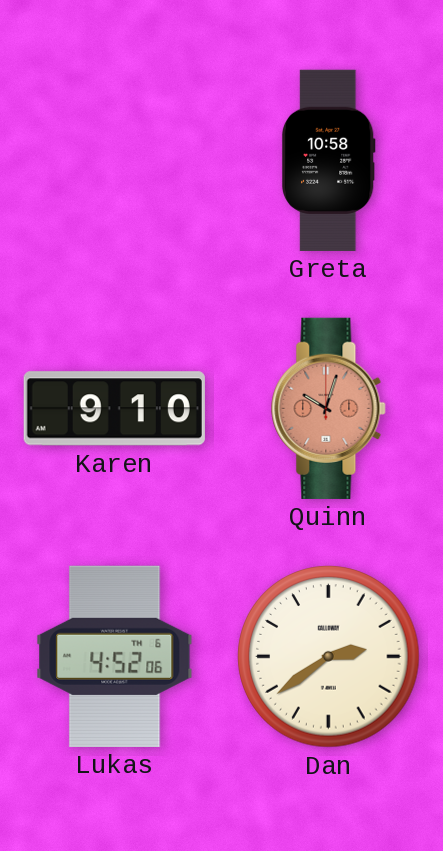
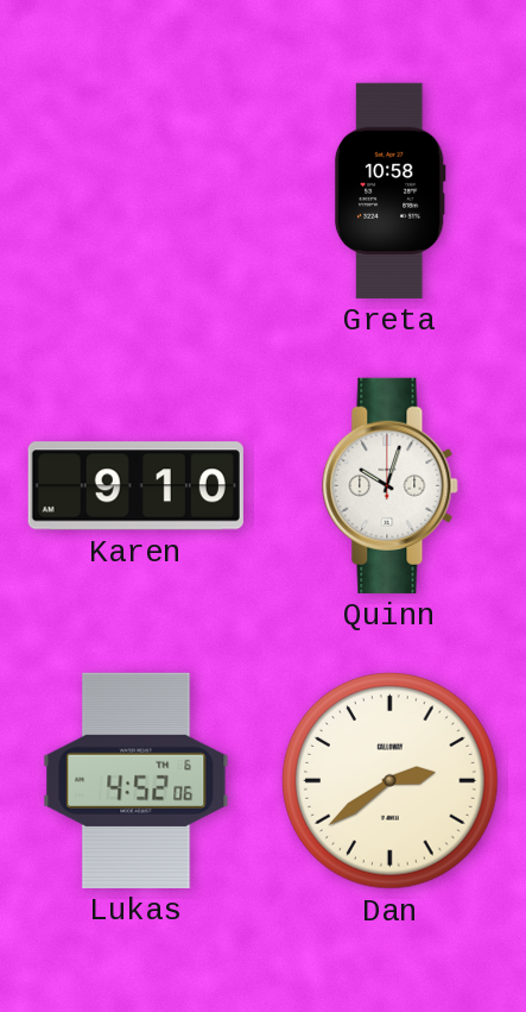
Quinn dial: salmon -> white (391, 485)
